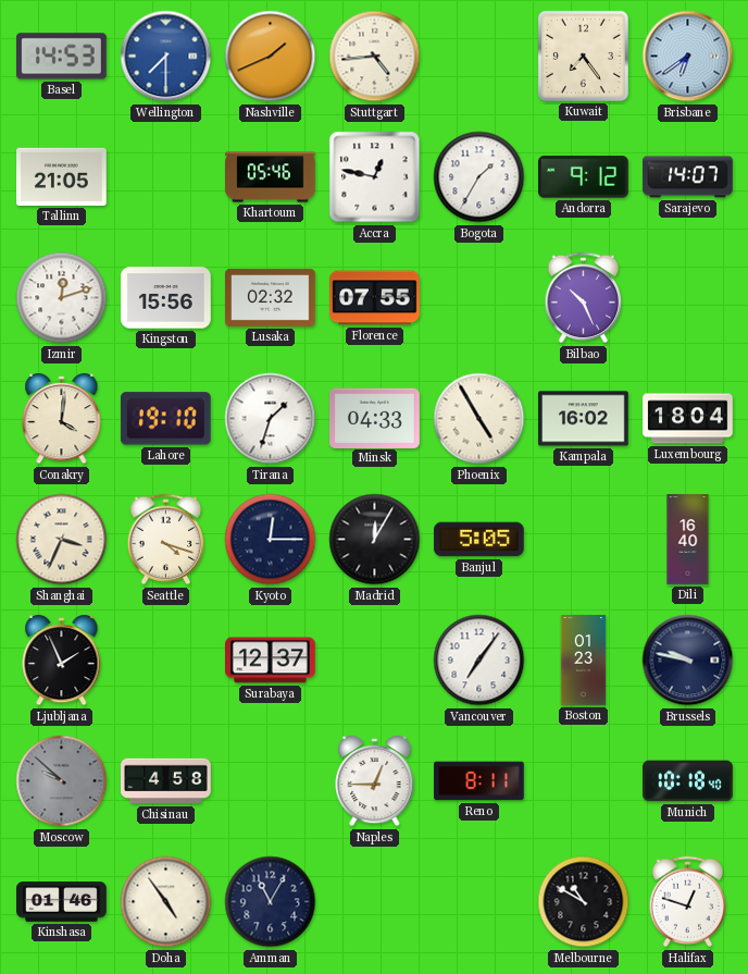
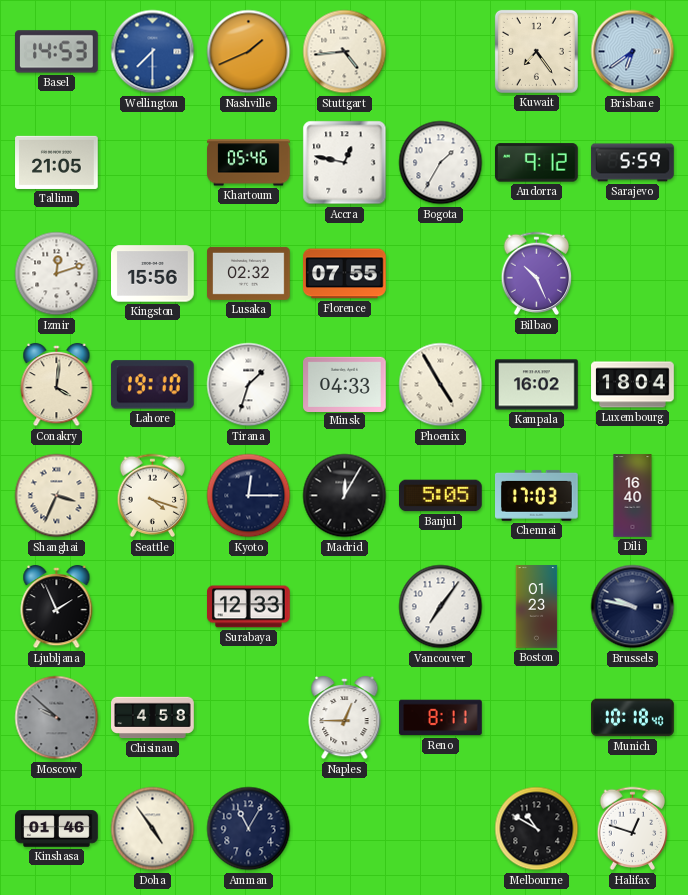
Sarajevo: 14:07 -> 5:59 (633, 163)
Chennai: none -> 17:03 (537, 495)
Surabaya: 12:37 -> 12:33 (249, 607)
